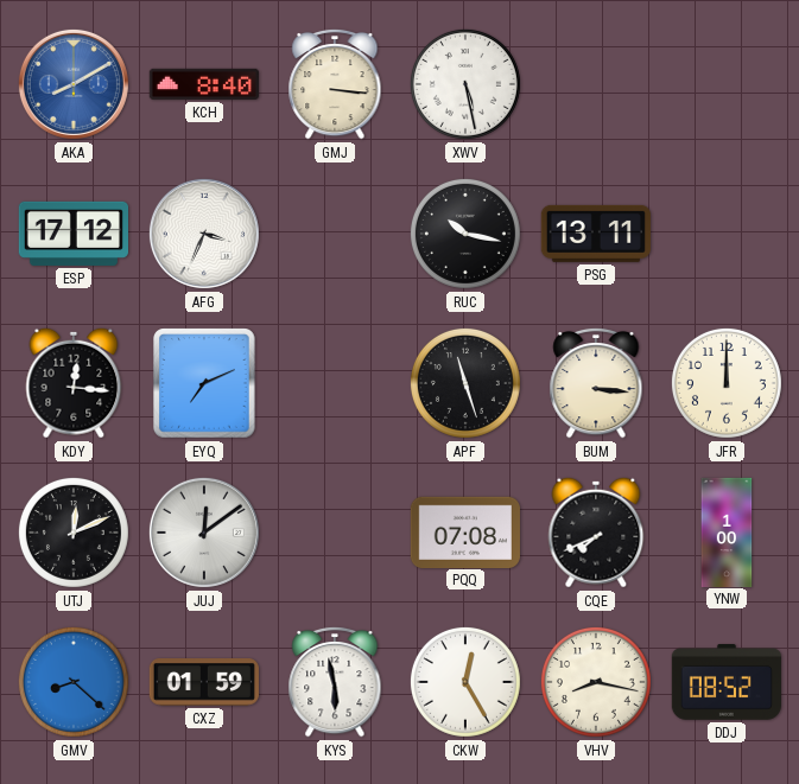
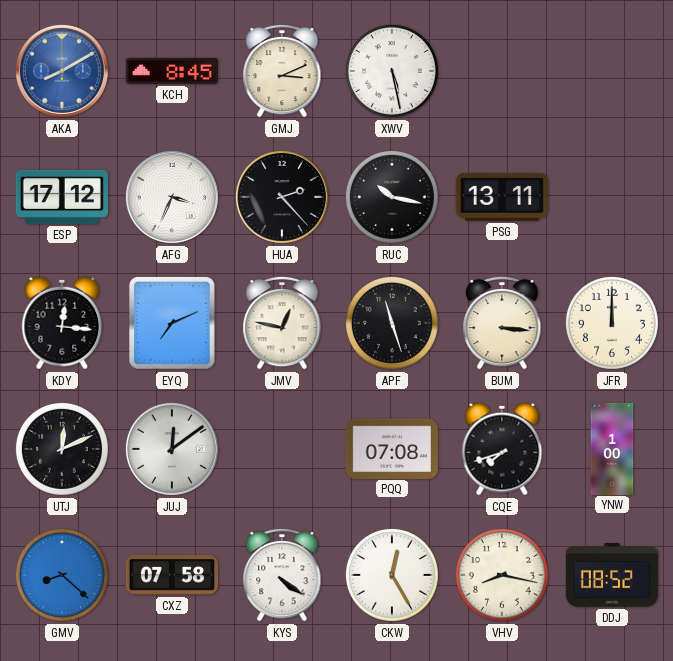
KCH: 8:40 -> 8:45 (171, 71)
GMJ: 3:16 -> 3:11 (282, 71)
HUA: none -> 2:23 (282, 197)
JMV: none -> 12:47 (282, 323)
CQE: 7:41 -> 7:42 (502, 449)
CXZ: 01:59 -> 07:58 (171, 575)
KYS: 5:58 -> 4:21 (282, 575)
